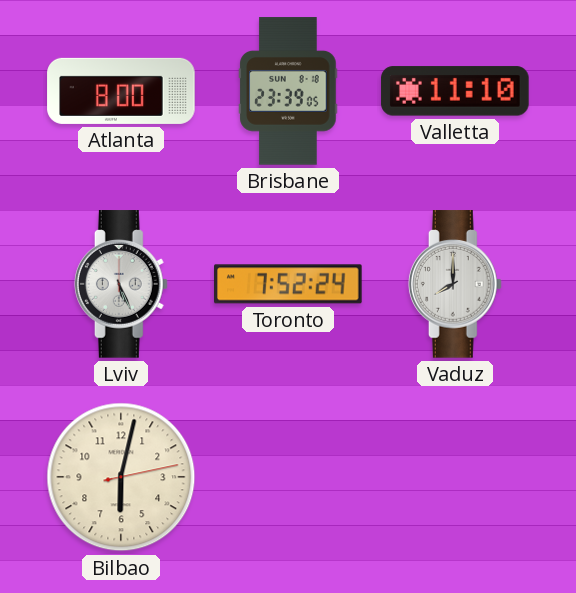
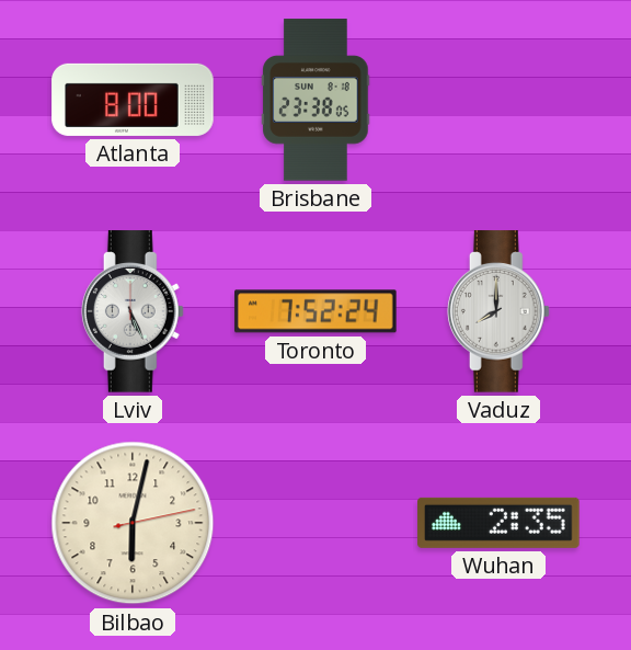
Brisbane: 23:39 -> 23:38 (315, 100)
Valletta: 11:10 -> none (455, 91)
Wuhan: none -> 2:35 (498, 523)
